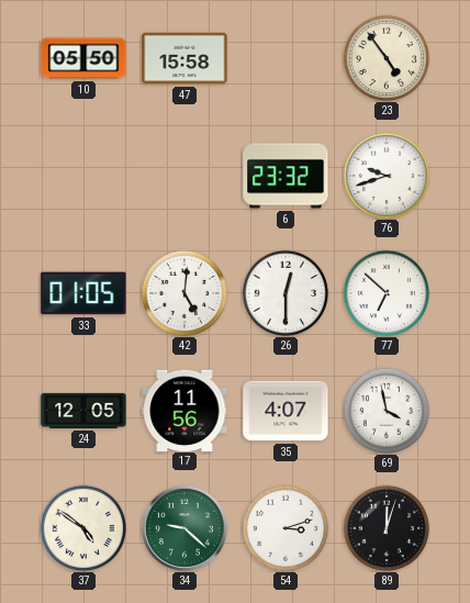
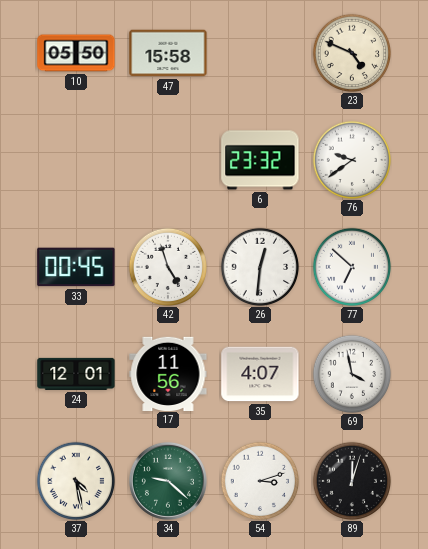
23: 4:54 -> 4:49 (352, 53)
76: 9:42 -> 9:39 (352, 160)
33: 01:05 -> 00:45 (76, 267)
42: 5:01 -> 4:57 (168, 267)
26: 12:30 -> 12:31 (260, 267)
24: 12:05 -> 12:01 (76, 374)
37: 4:51 -> 4:28 (76, 481)
